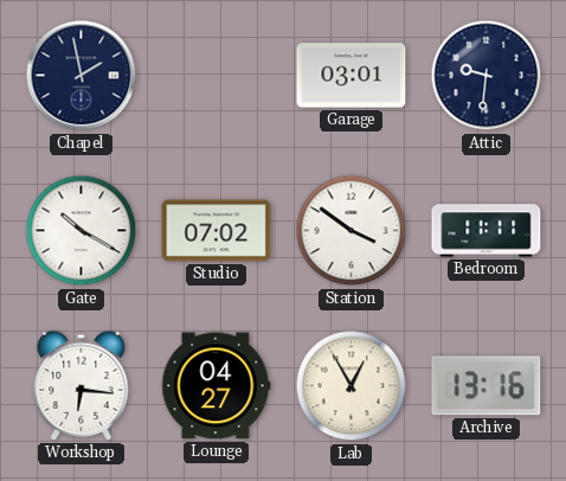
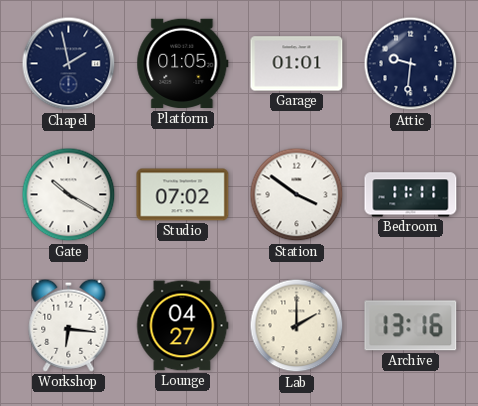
Platform: none -> 01:05 (183, 64)
Garage: 03:01 -> 01:01 (297, 64)
Lab: 12:55 -> 2:00 (297, 326)
